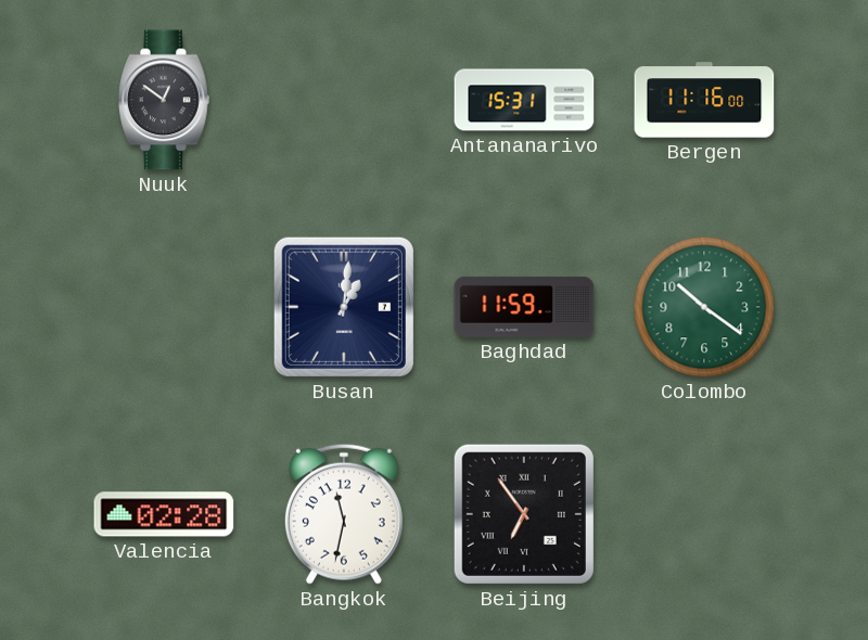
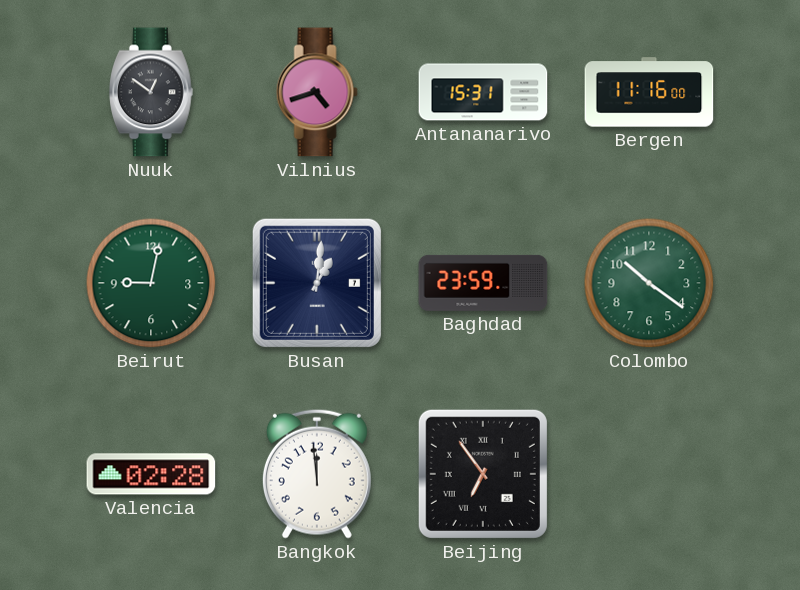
Vilnius: none -> 4:42 (317, 92)
Beirut: none -> 9:02 (151, 283)
Baghdad: 11:59 -> 23:59 (483, 283)
Bangkok: 11:32 -> 11:59 (317, 474)
